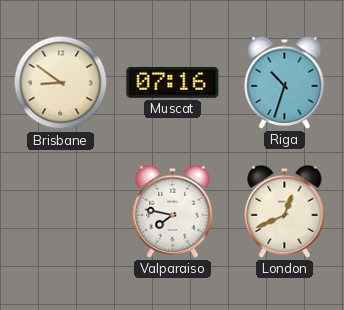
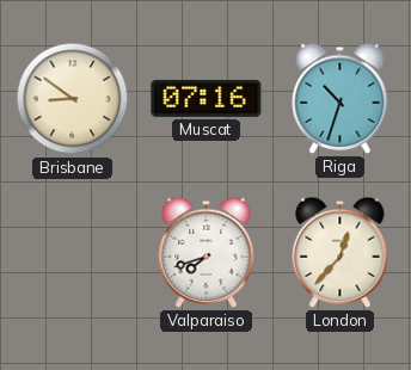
Valparaiso: 7:47 -> 7:42 (207, 252)
London: 12:41 -> 12:37 (341, 252)
